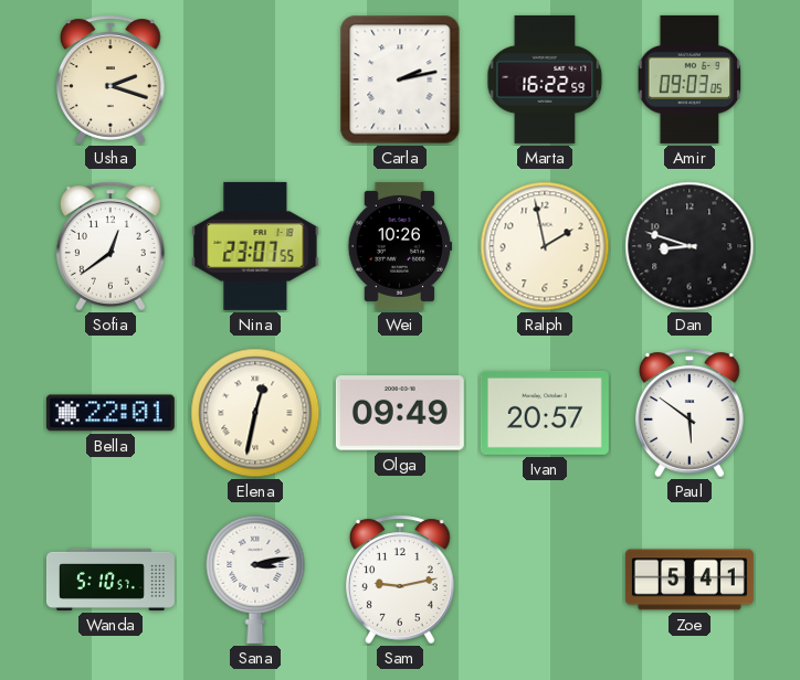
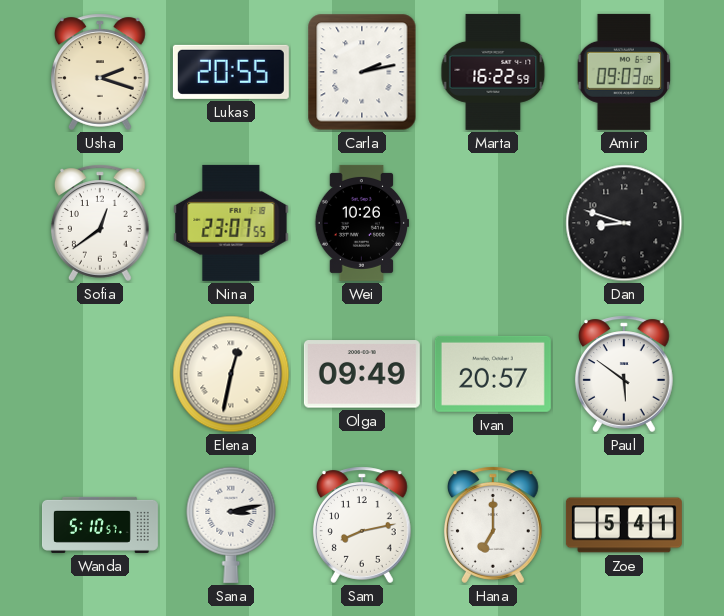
Lukas: none -> 20:55 (231, 72)
Ralph: 1:58 -> none (545, 246)
Bella: 22:01 -> none (110, 413)
Sam: 9:13 -> 8:13 (362, 525)
Hana: none -> 7:00 (493, 525)
